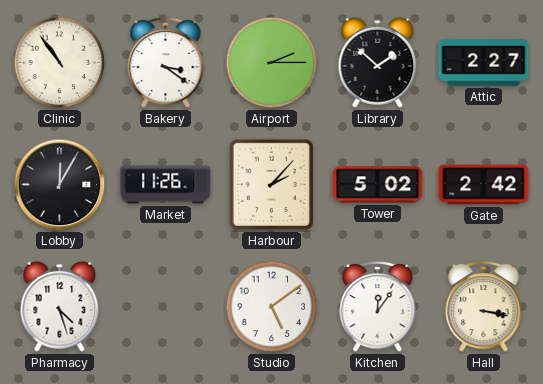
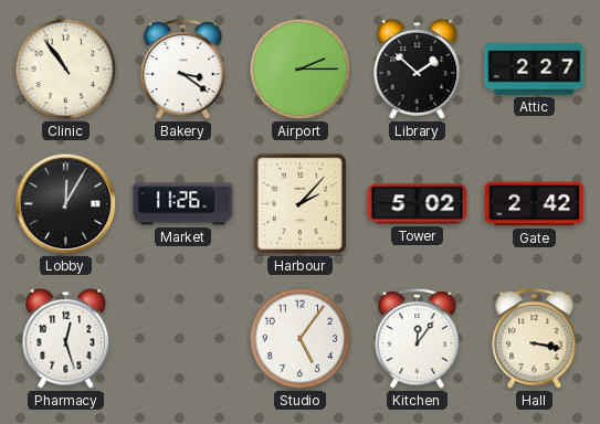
Pharmacy: 4:27 -> 12:27 (66, 338)
Studio: 5:09 -> 5:06 (301, 339)
